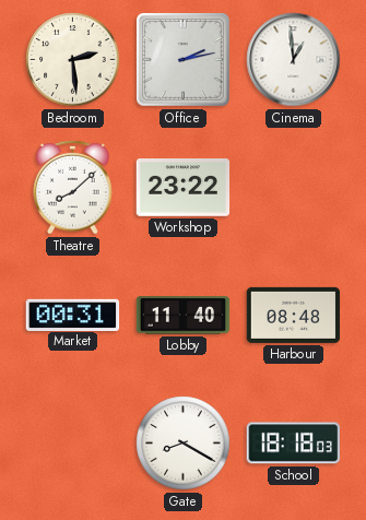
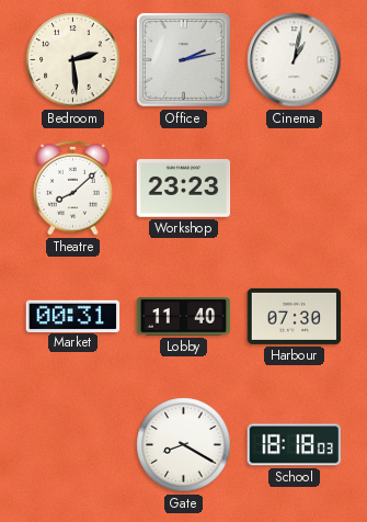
Cinema: 12:59 -> 1:02 (295, 60)
Workshop: 23:22 -> 23:23 (184, 189)
Harbour: 08:48 -> 07:30 (295, 316)
